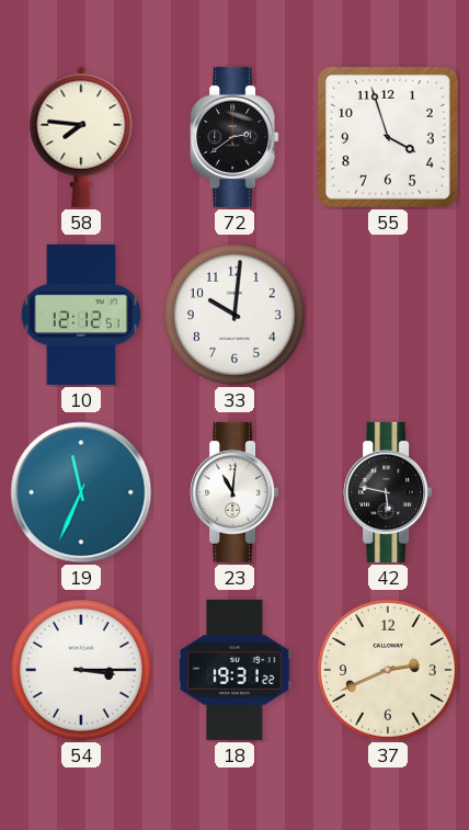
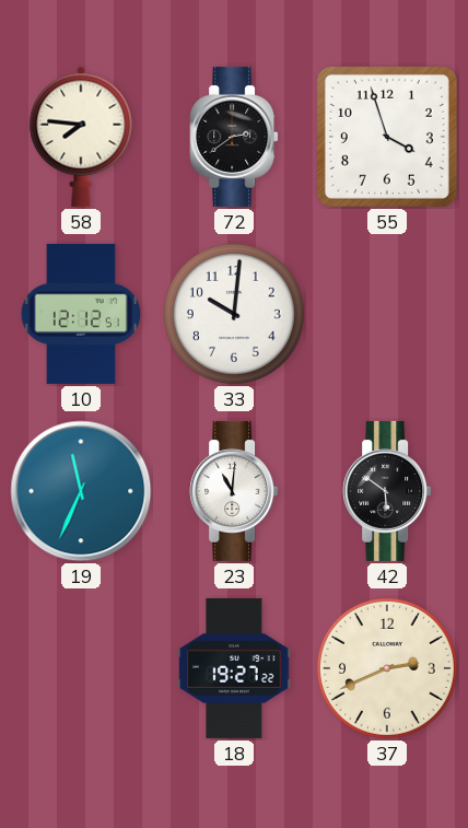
42: 5:47 -> 5:51 (387, 491)
54: 3:15 -> none (81, 670)
18: 19:31 -> 19:27 (234, 668)
